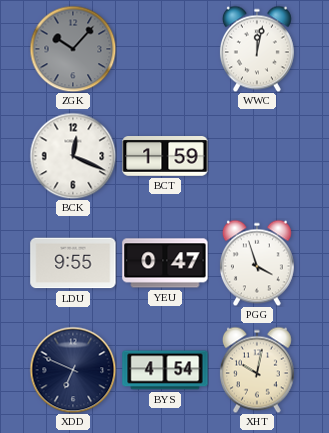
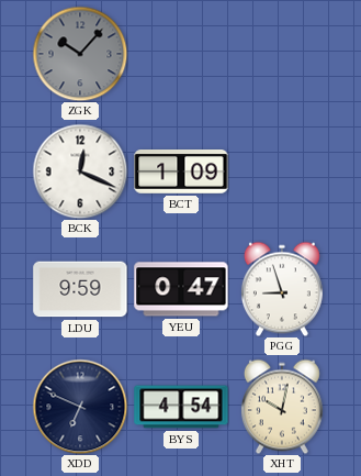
WWC: 12:02 -> none (257, 49)
BCT: 1:59 -> 1:09 (181, 173)
LDU: 9:55 -> 9:59 (80, 289)
PGG: 3:57 -> 8:57 (282, 289)
